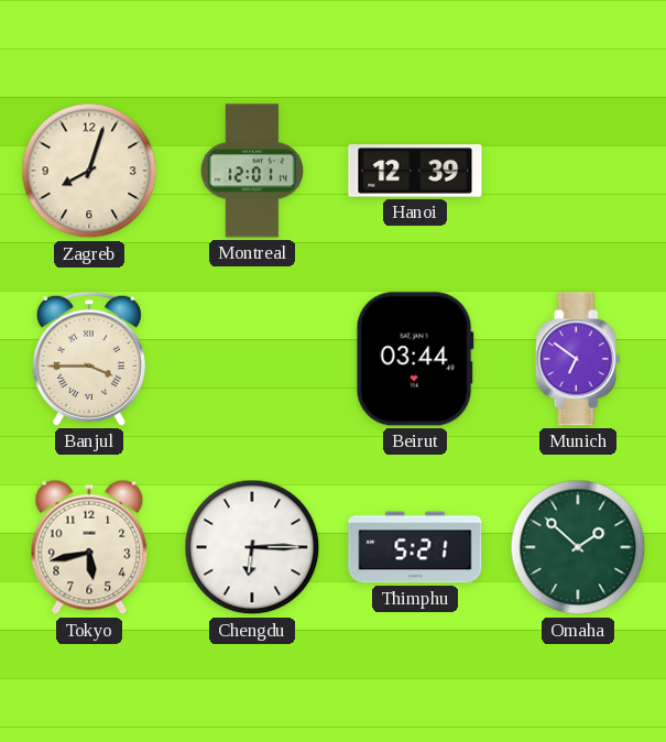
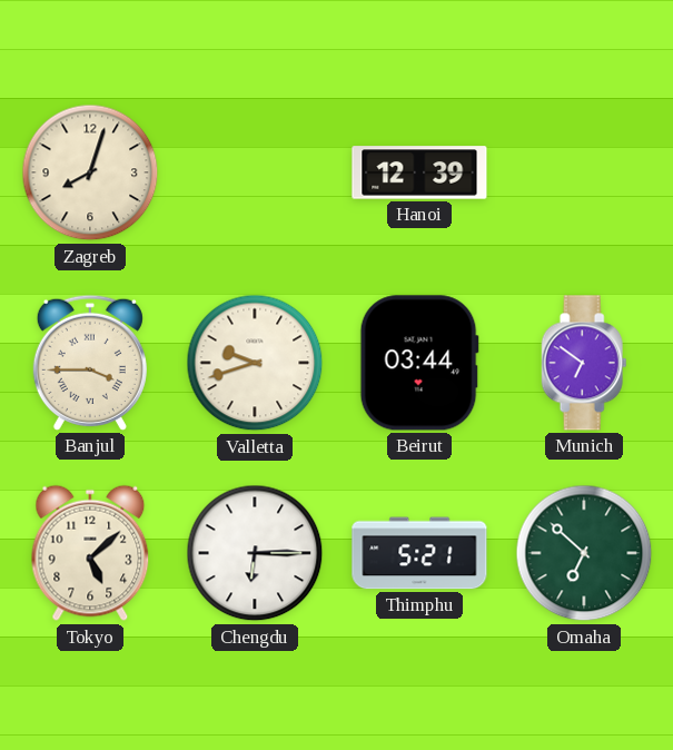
Montreal: 12:01 -> none (252, 171)
Valletta: none -> 9:42 (255, 363)
Tokyo: 5:43 -> 5:08 (90, 553)
Omaha: 1:52 -> 6:52 (584, 553)
